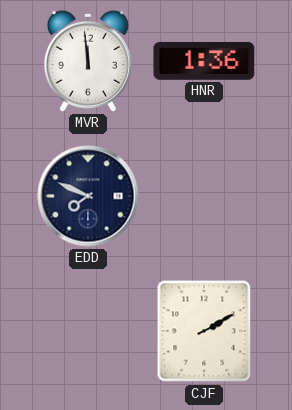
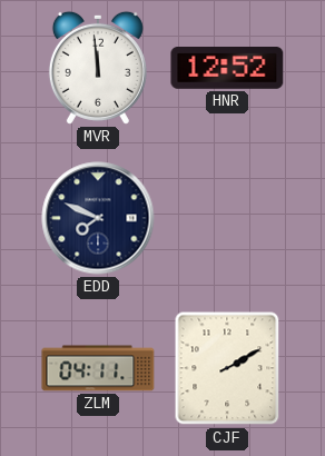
HNR: 1:36 -> 12:52 (227, 69)
ZLM: none -> 04:11 (98, 368)
